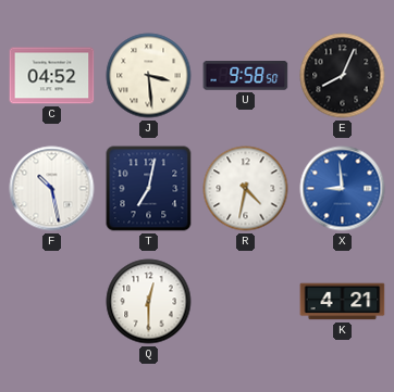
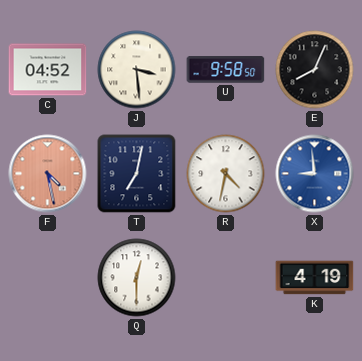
F: 10:28 -> 4:28 (48, 174)
F dial: white -> salmon (48, 174)
K: 4:21 -> 4:19 (315, 278)
